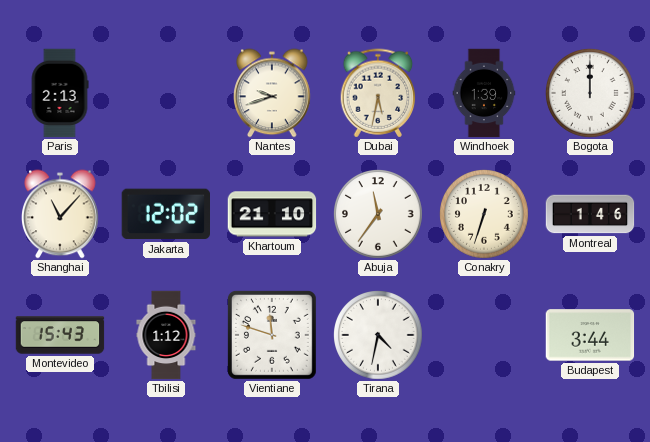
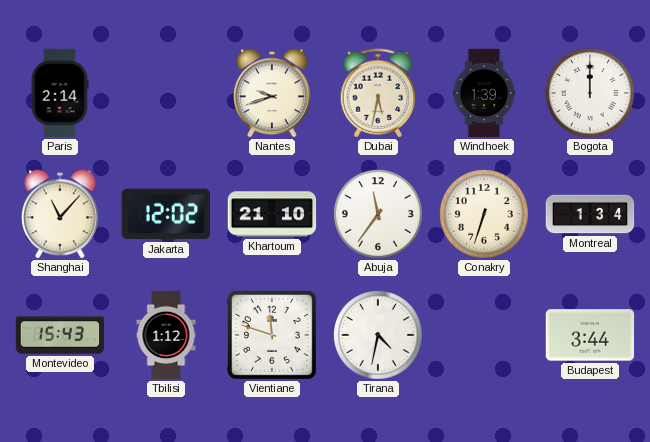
Paris: 2:13 -> 2:14 (60, 93)
Montreal: 1:46 -> 1:34 (590, 214)
